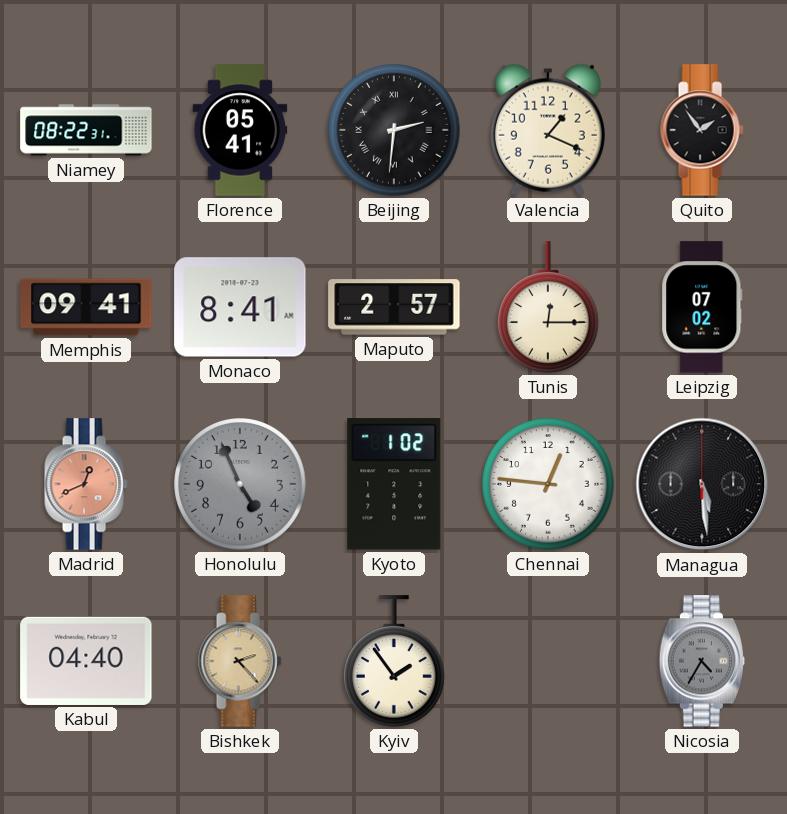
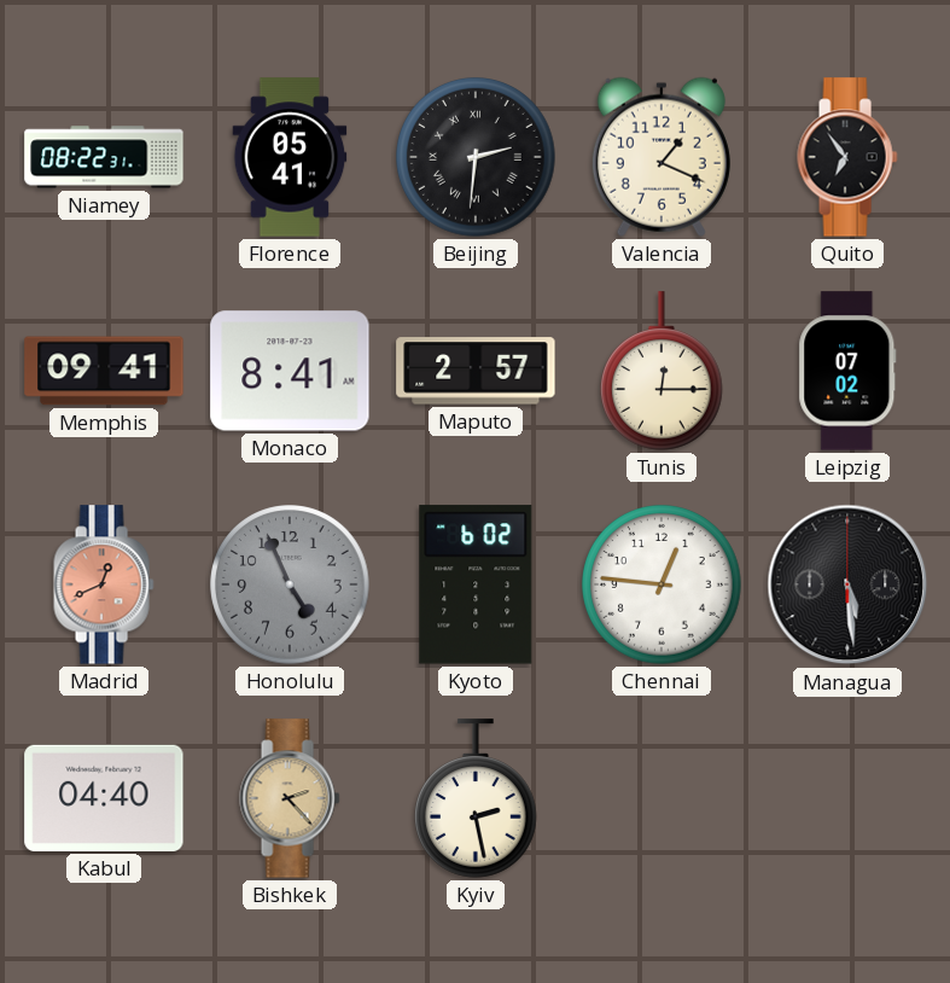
Quito: 1:54 -> 6:54 (847, 157)
Kyoto: 1:02 -> 6:02 (476, 584)
Kyiv: 1:54 -> 2:28 (477, 798)
Nicosia: 4:35 -> none (701, 661)
